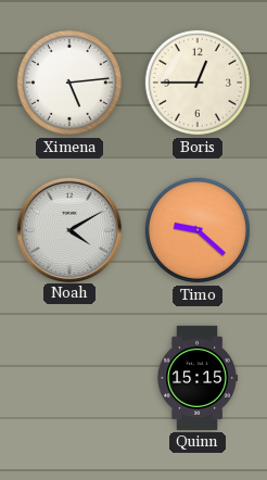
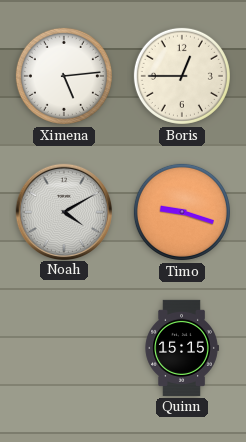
Timo: 9:22 -> 9:18 (182, 212)
